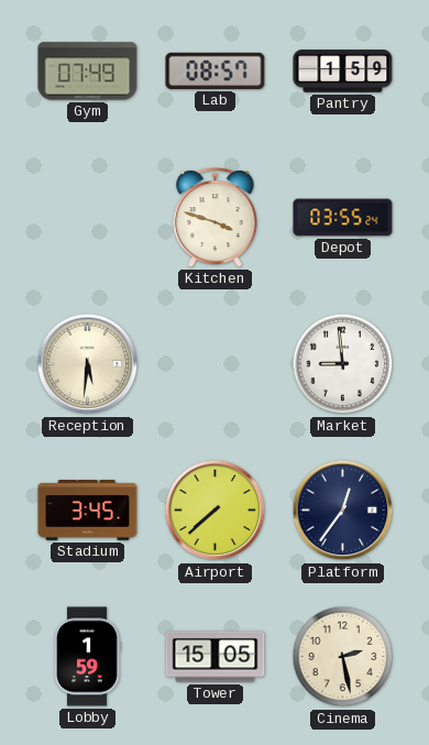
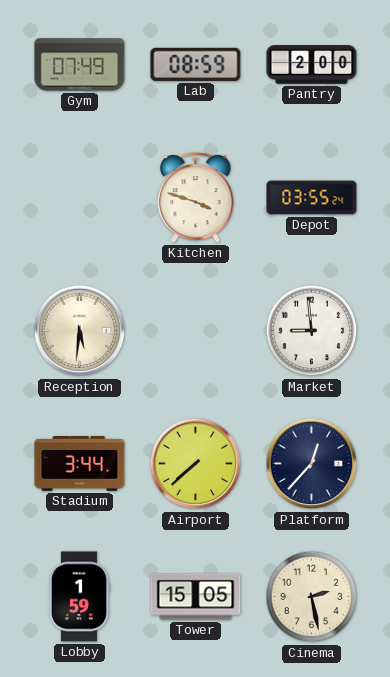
Lab: 08:57 -> 08:59 (196, 64)
Pantry: 1:59 -> 2:00 (312, 65)
Stadium: 3:45 -> 3:44 (80, 464)
Platform: 12:36 -> 12:37 (312, 464)
